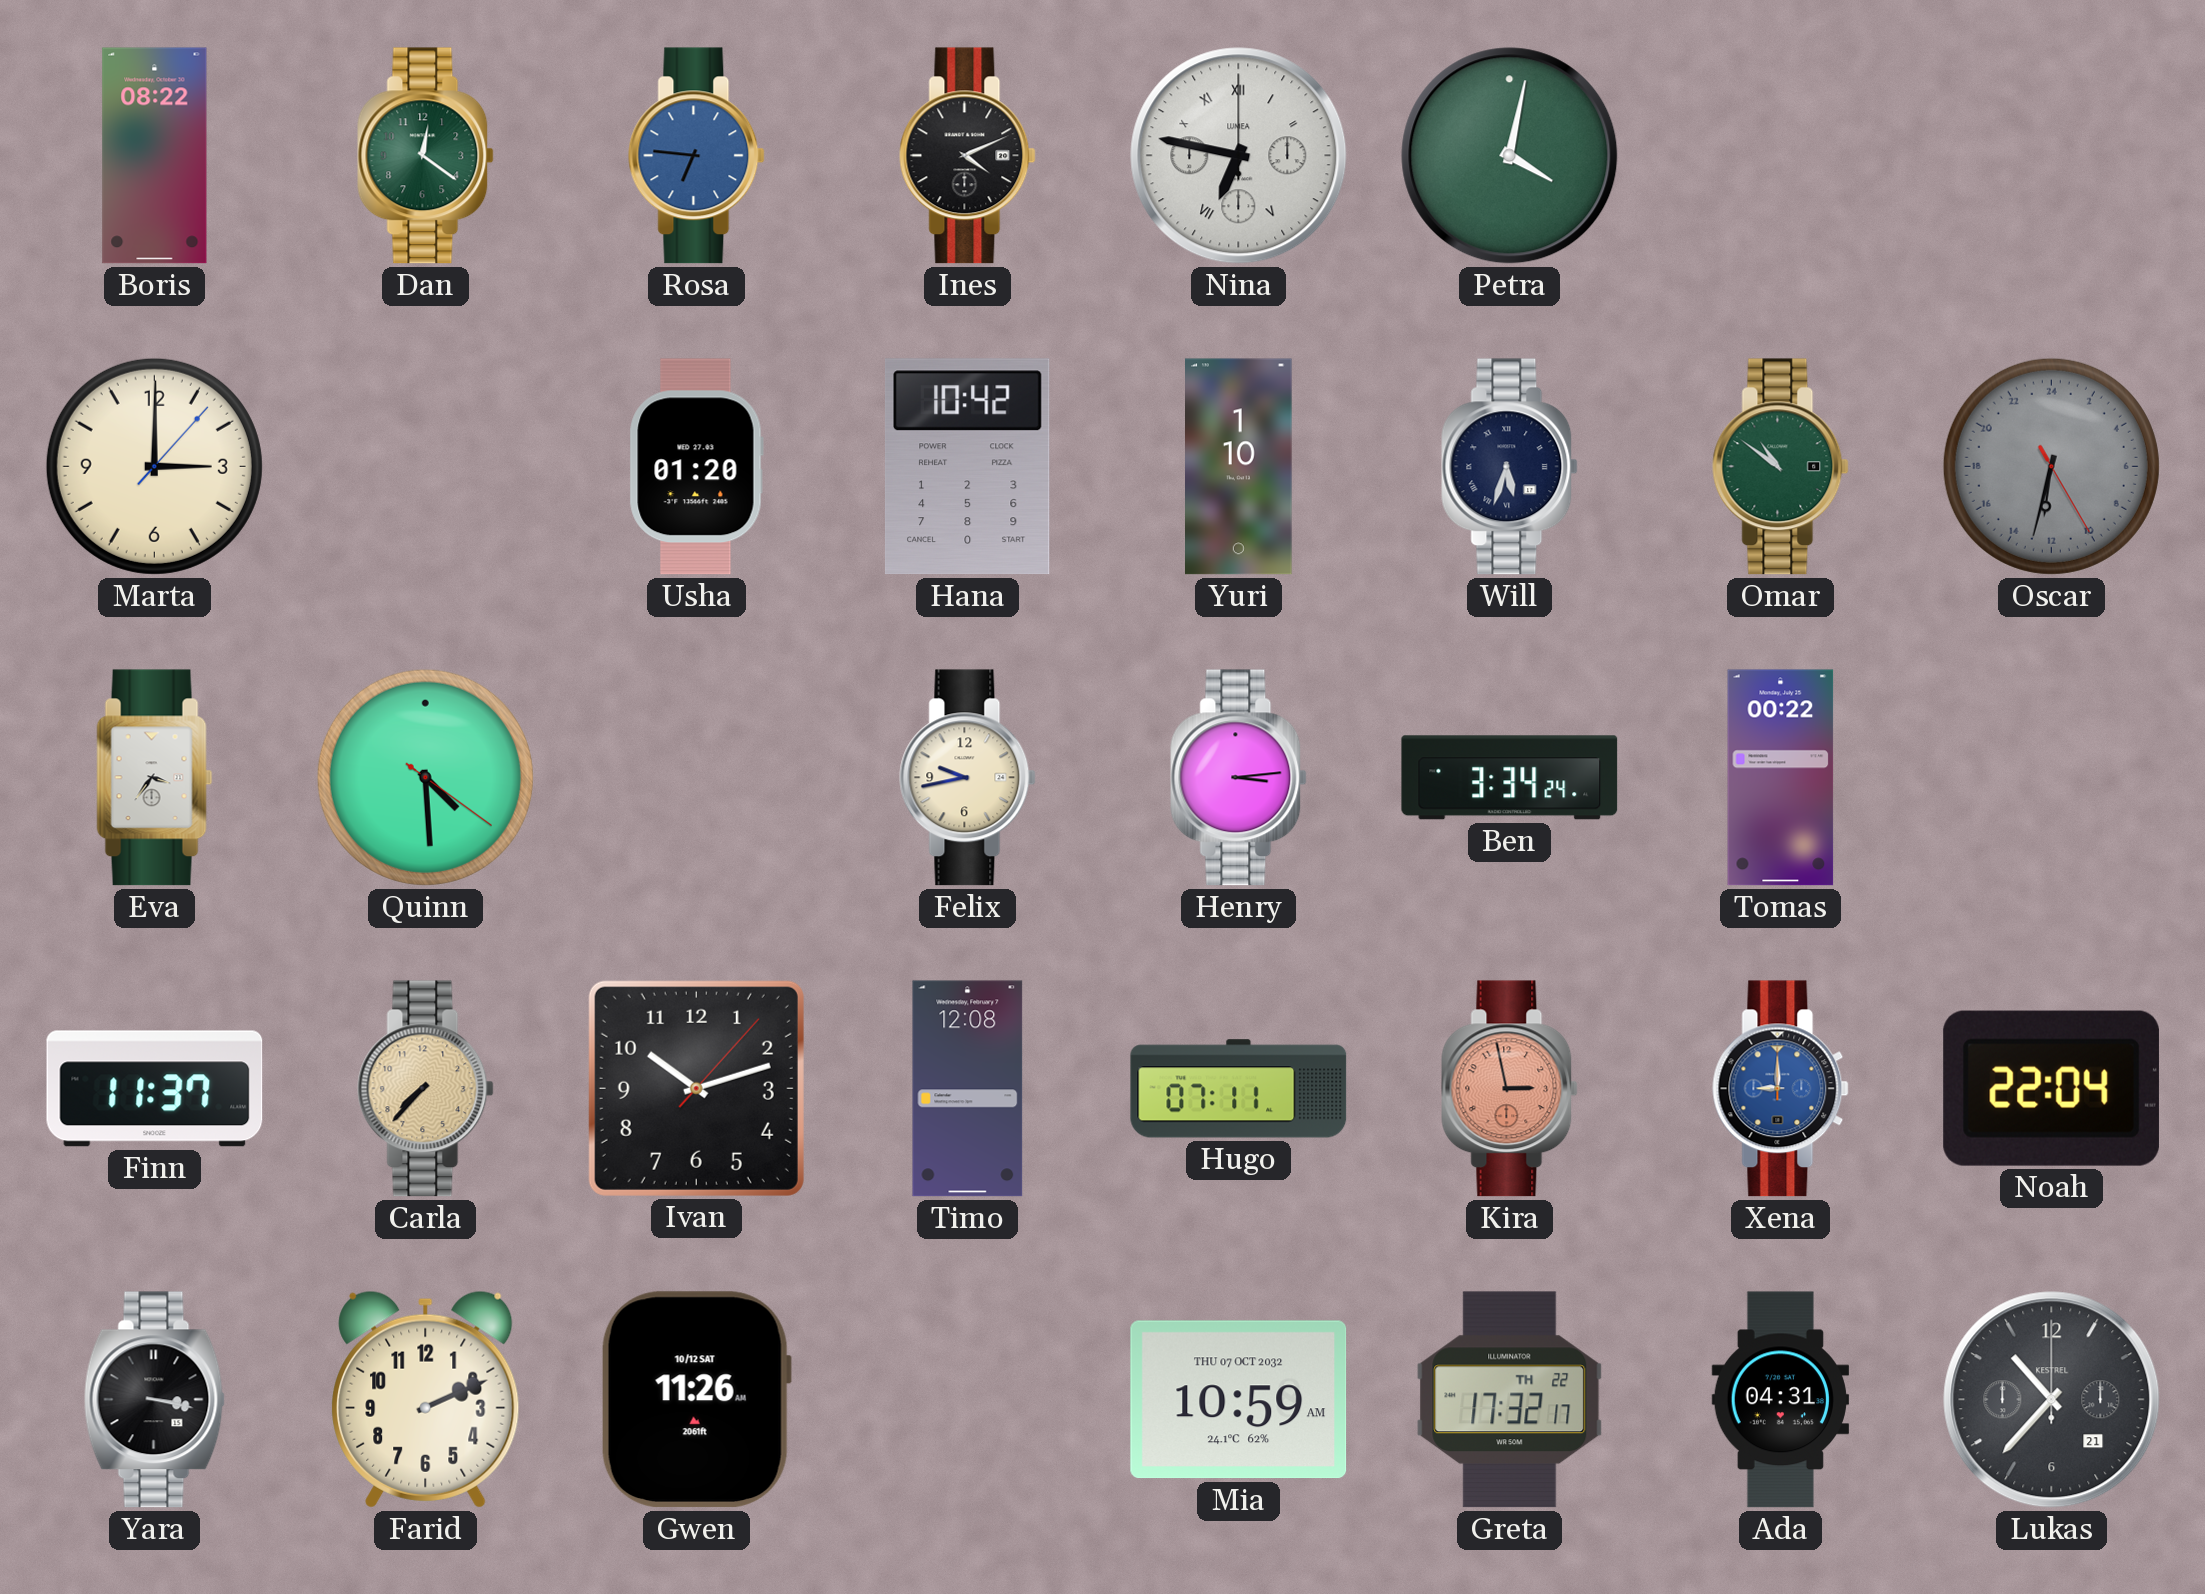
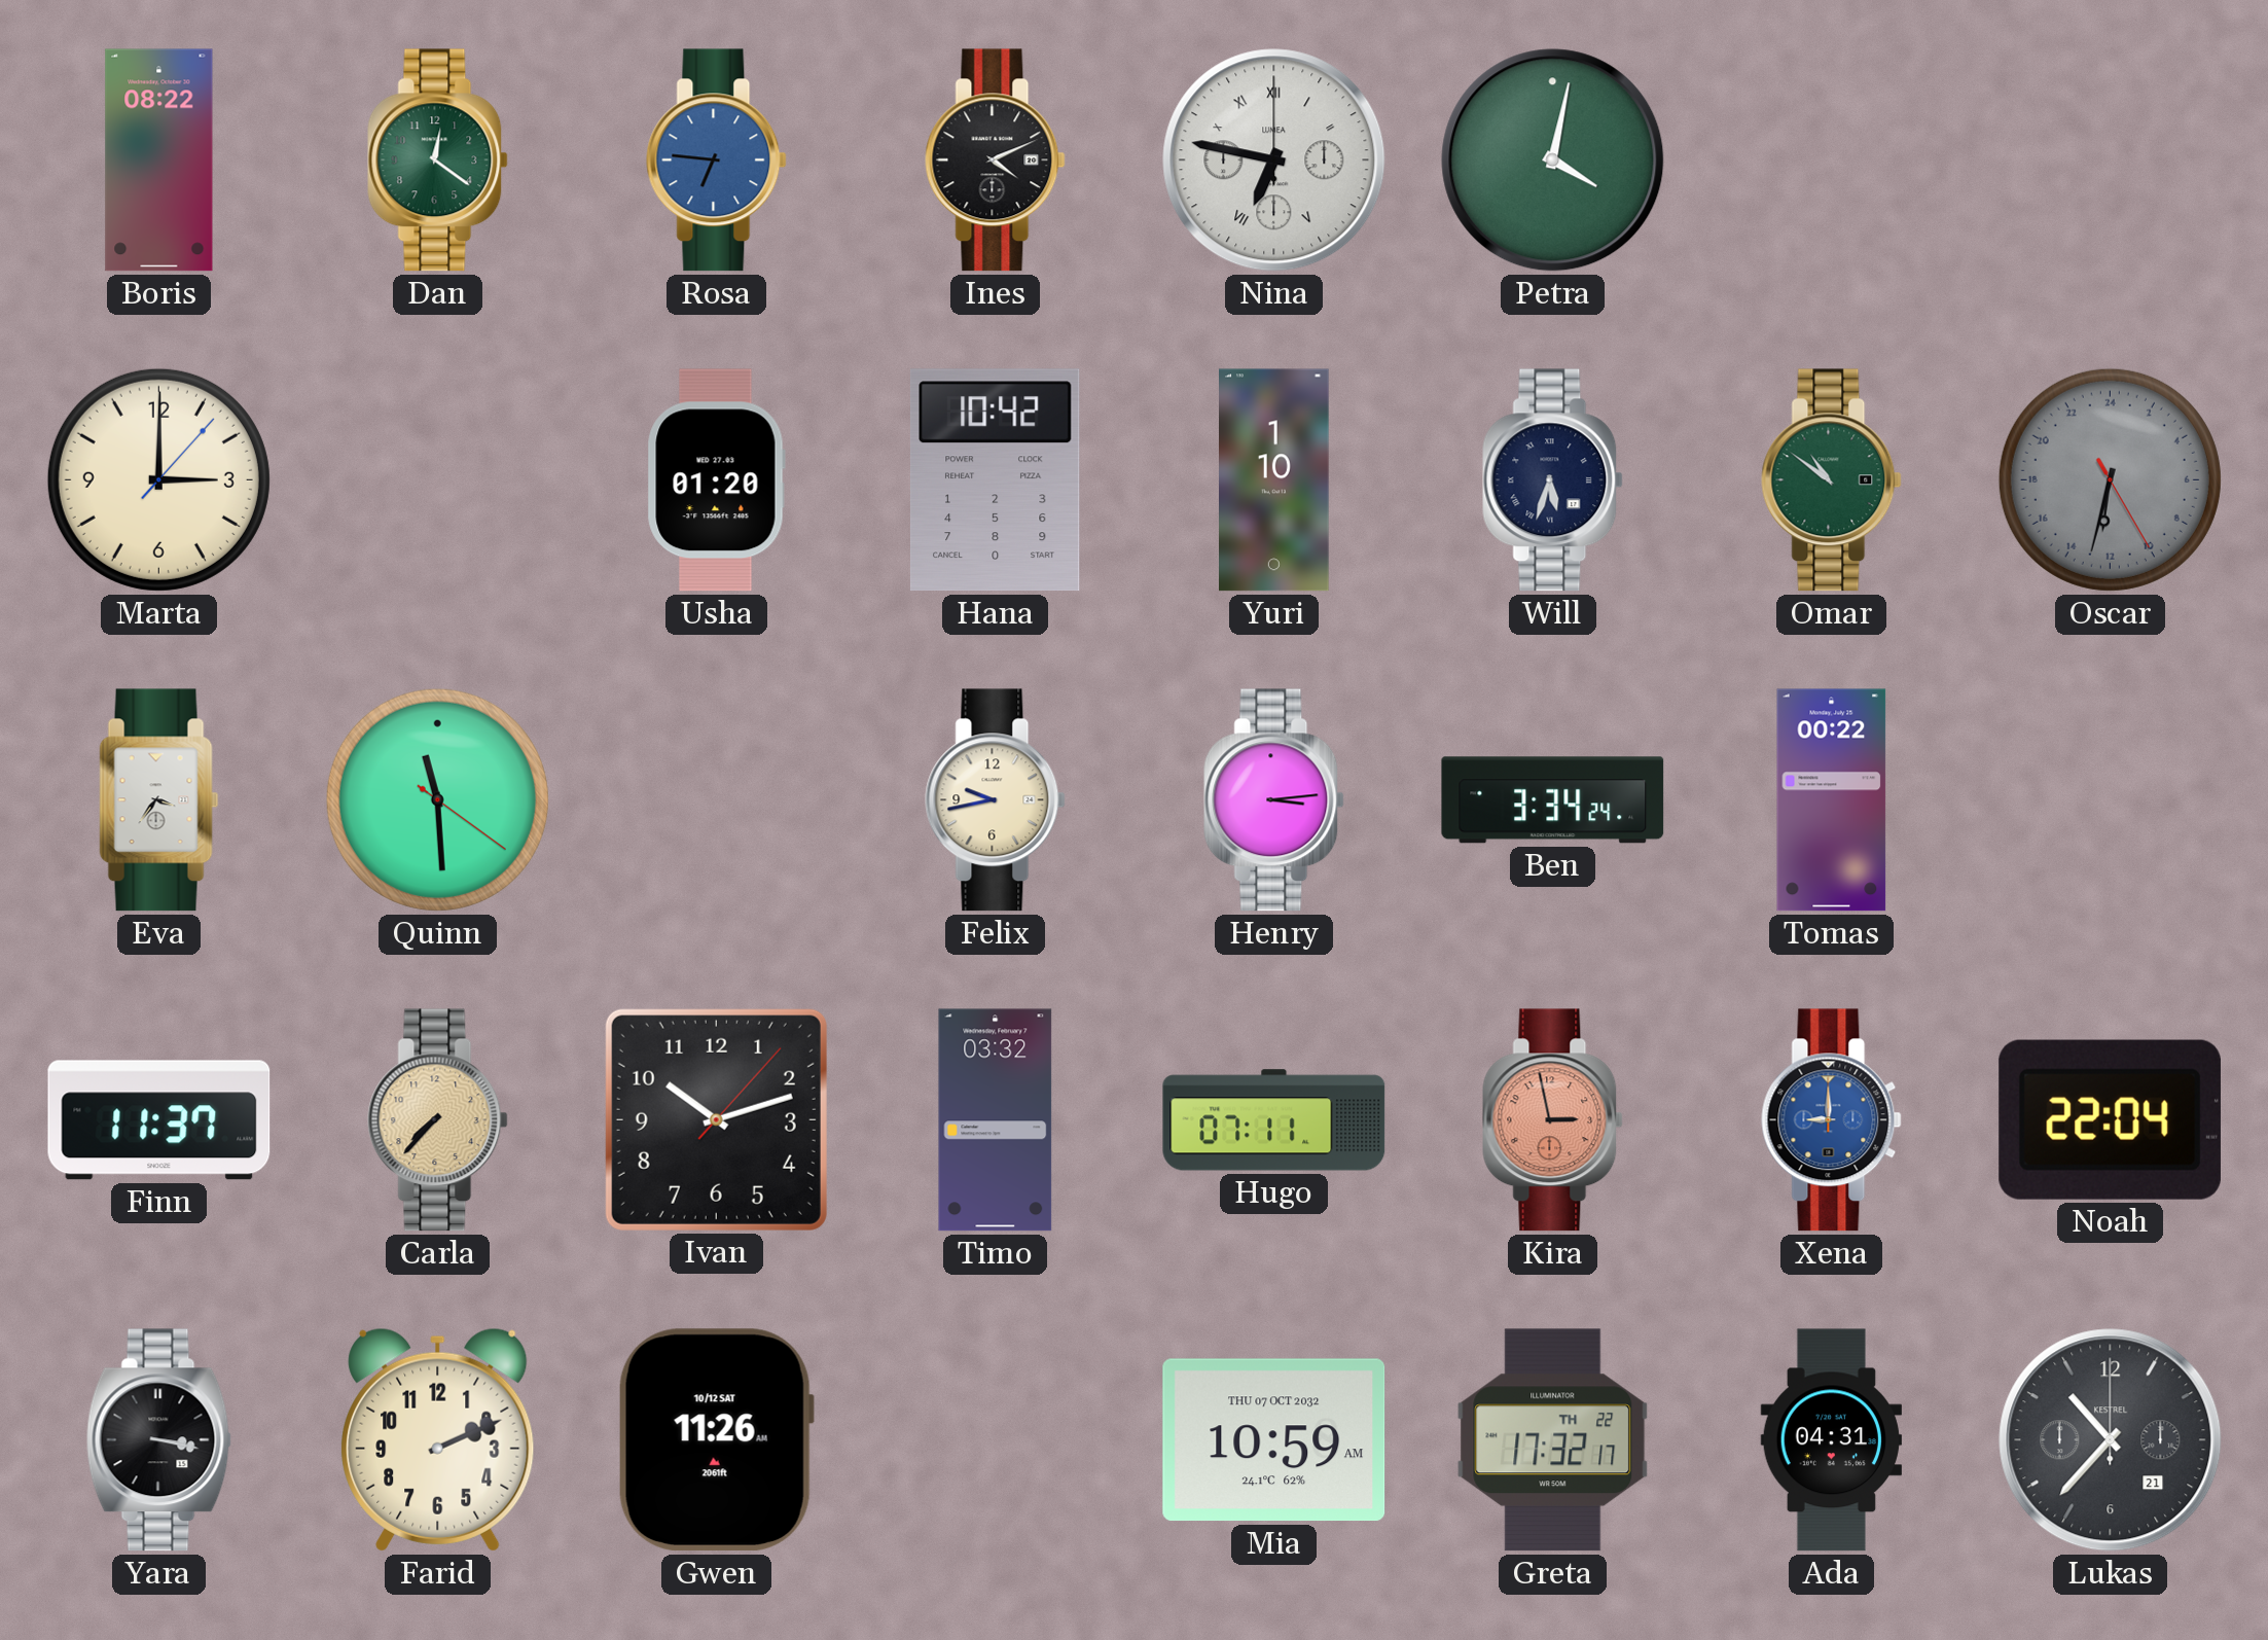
Quinn: 4:29 -> 11:29 (437, 799)
Timo: 12:08 -> 03:32 (996, 1120)
